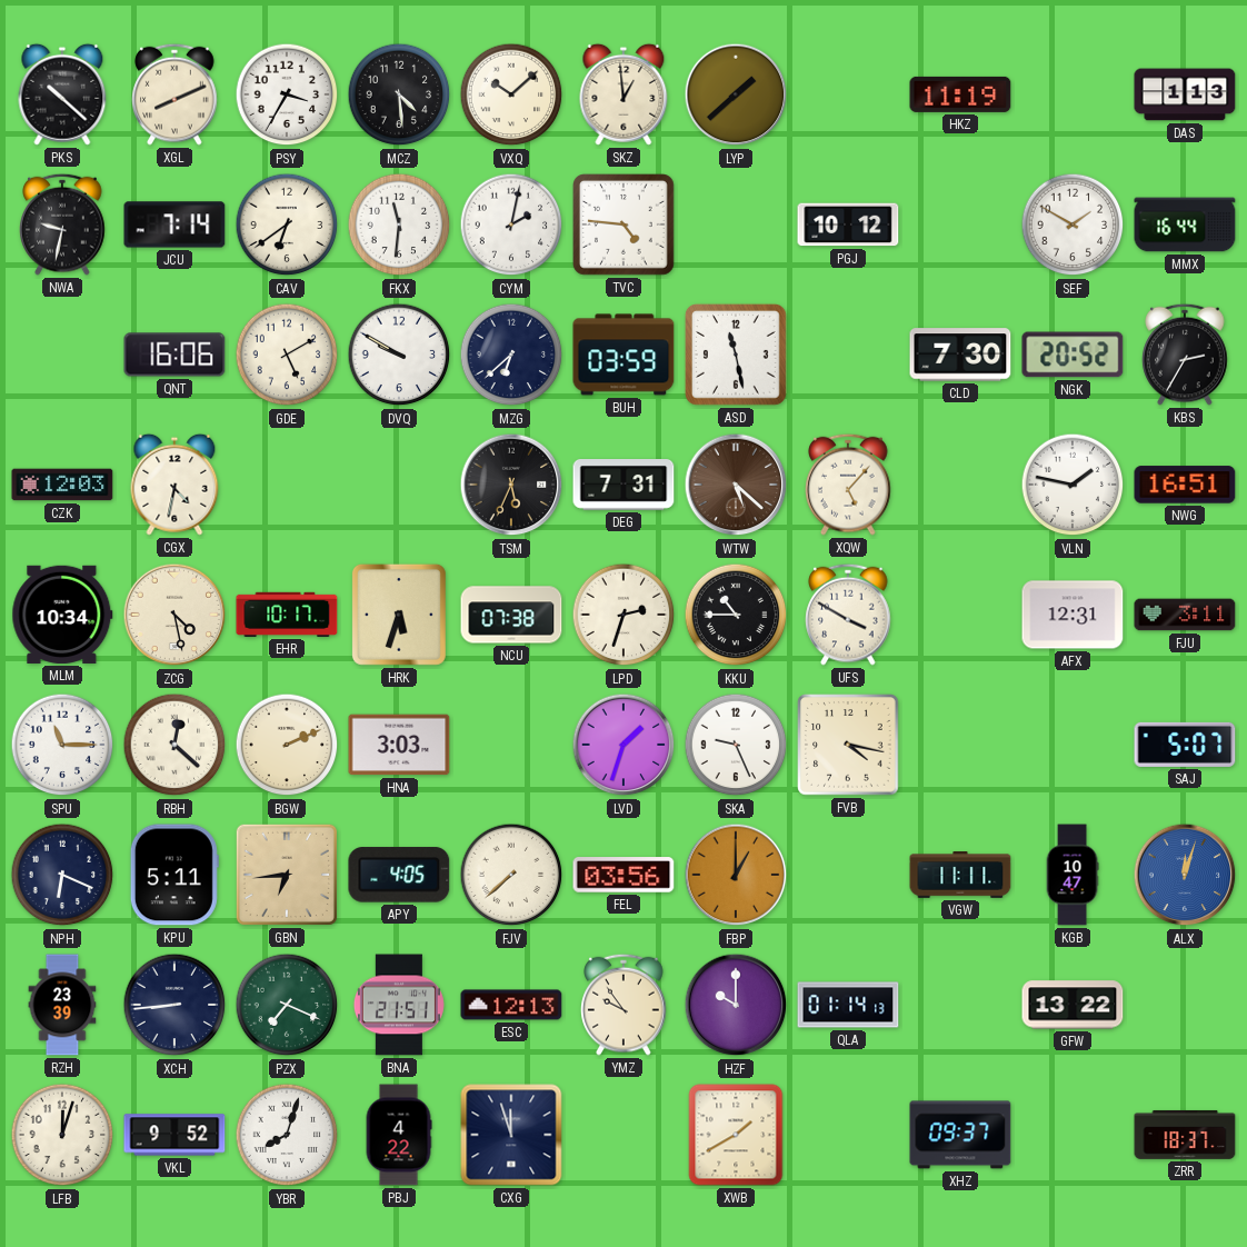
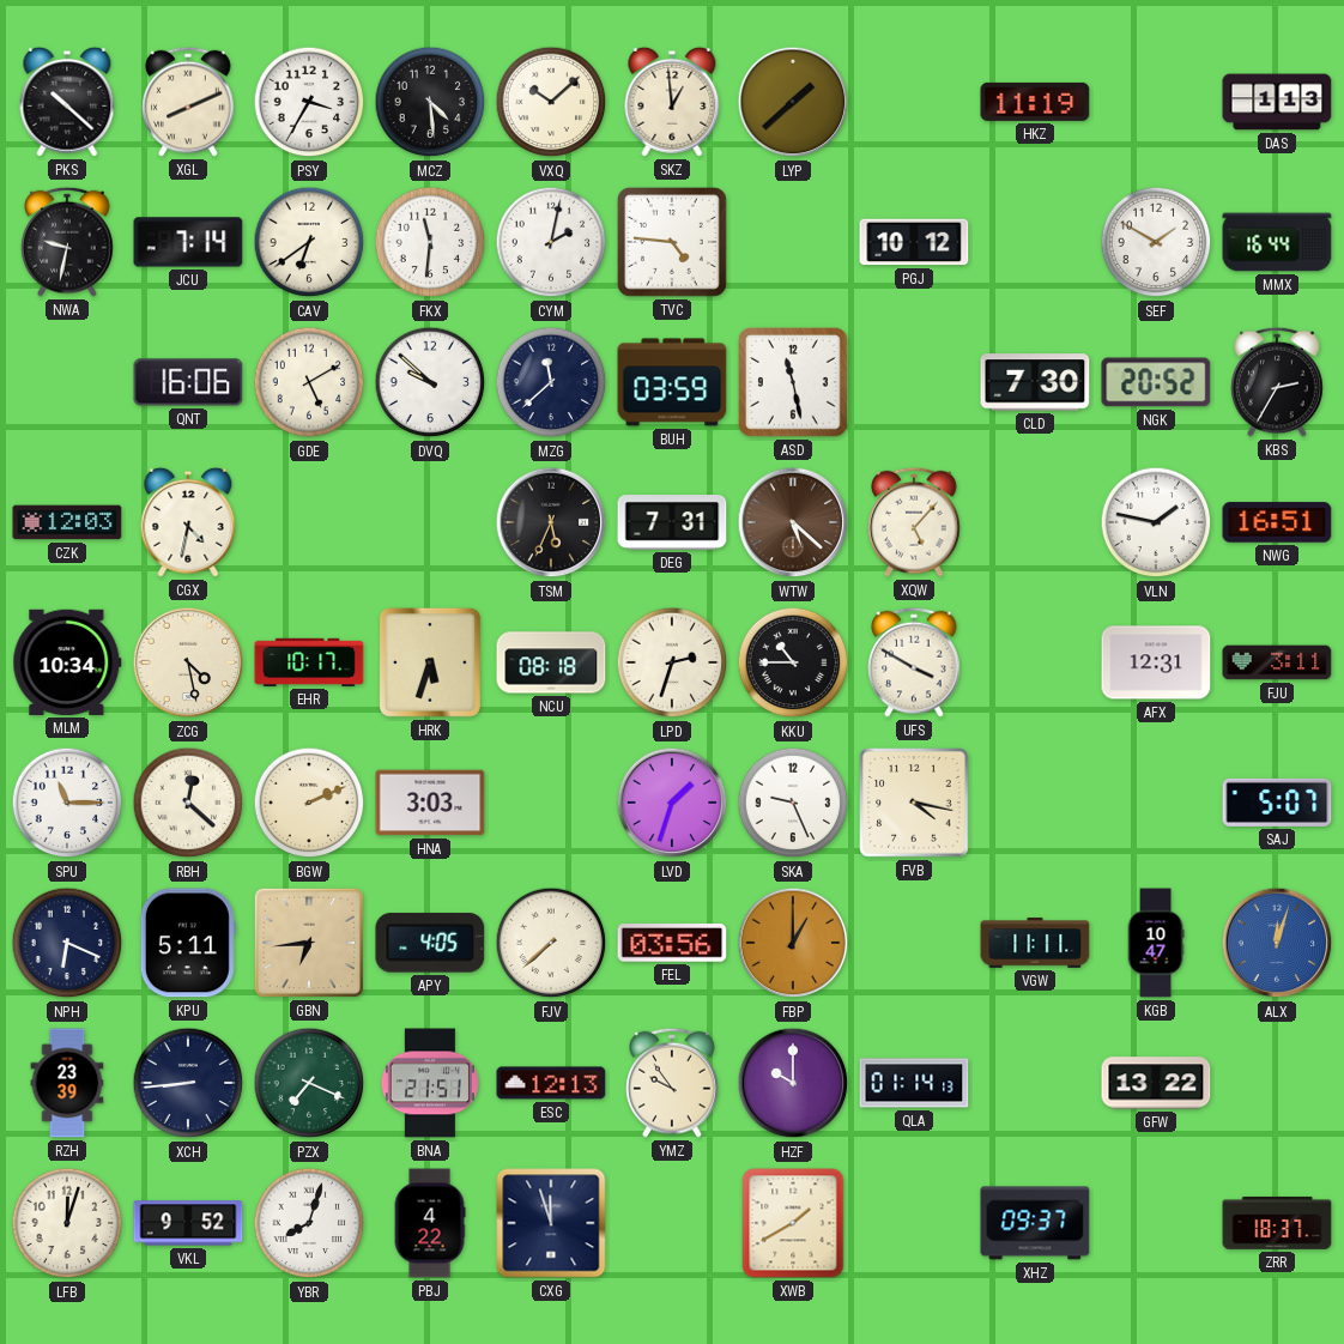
DVQ: 9:50 -> 9:52 (430, 382)
MZG: 6:38 -> 11:38 (551, 382)
NCU: 07:38 -> 08:18 (551, 662)
